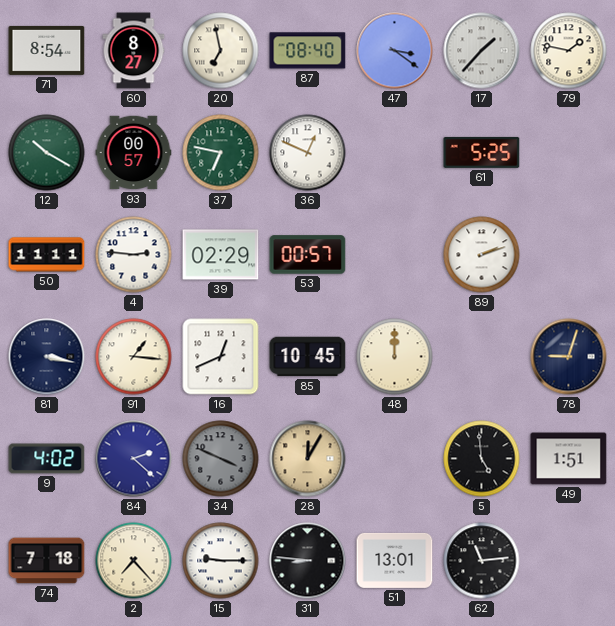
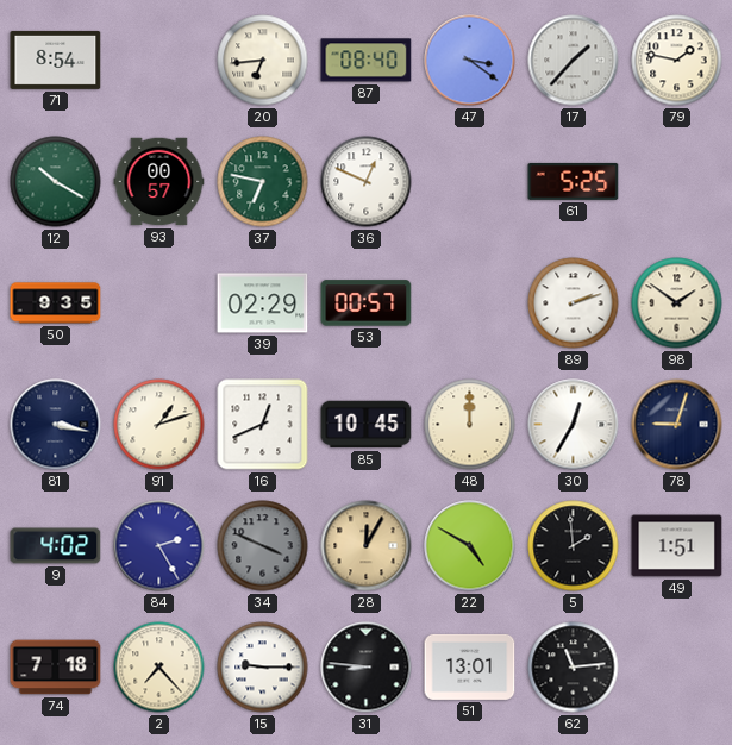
60: 8:27 -> none (134, 51)
20: 6:58 -> 6:44 (263, 61)
50: 11:11 -> 9:35 (56, 303)
4: 2:46 -> none (134, 255)
98: none -> 1:51 (677, 303)
91: 1:16 -> 1:12 (159, 425)
30: none -> 12:35 (574, 425)
84: 2:22 -> 2:25 (159, 546)
22: none -> 4:50 (470, 546)
5: 4:59 -> 1:59 (574, 546)
